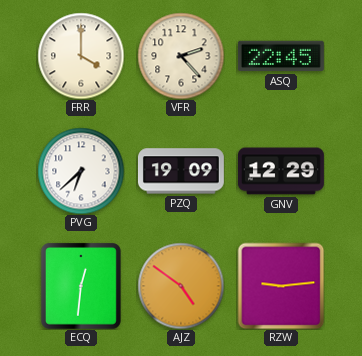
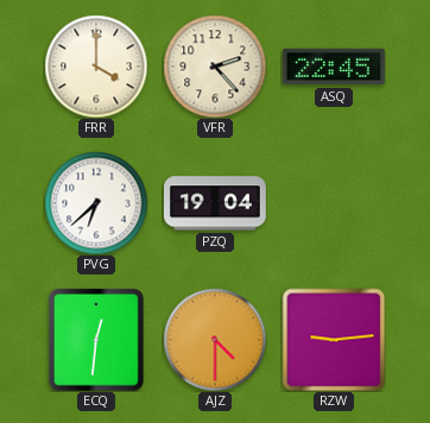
PZQ: 19:09 -> 19:04 (215, 203)
GNV: 12:29 -> none (281, 171)
AJZ: 4:51 -> 4:30 (215, 340)
